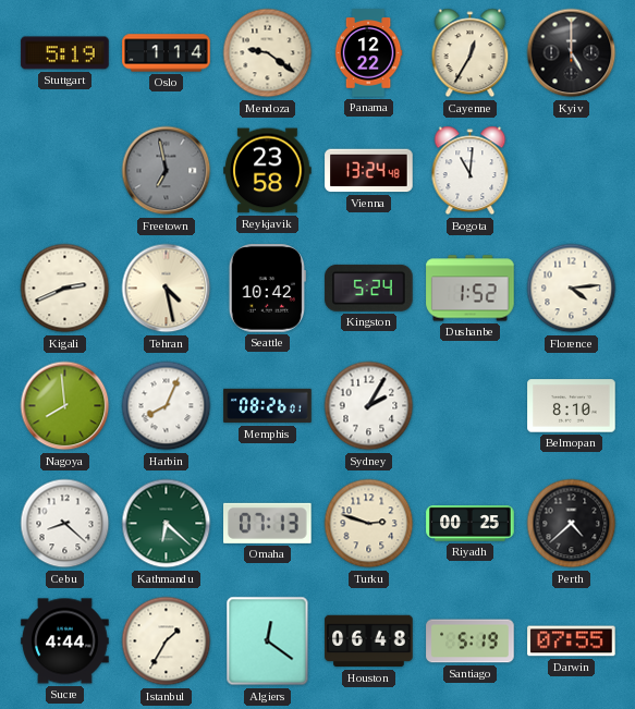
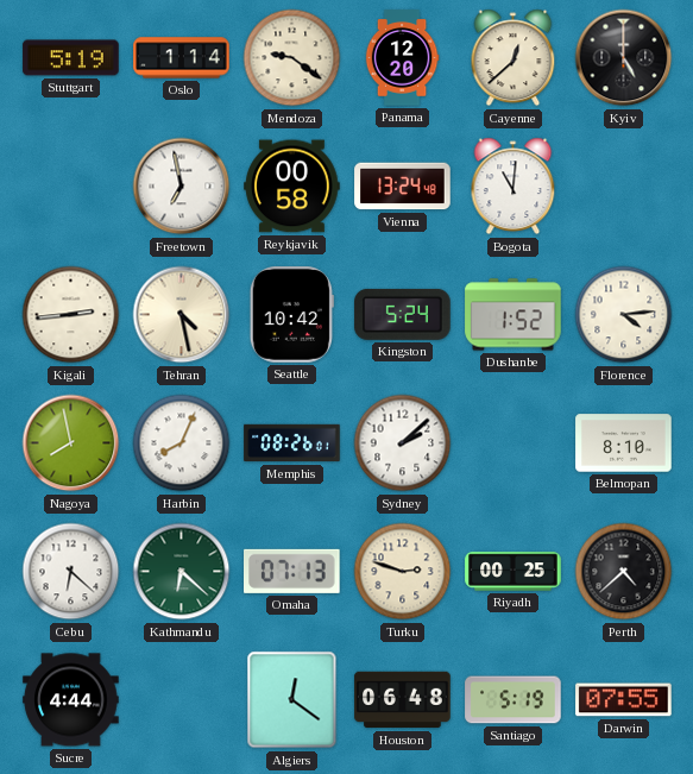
Panama: 12:22 -> 12:20 (402, 58)
Cayenne: 12:35 -> 12:38 (514, 58)
Freetown dial: grey -> white (182, 187)
Reykjavik: 23:58 -> 00:58 (292, 187)
Kigali: 2:41 -> 2:44 (71, 315)
Nagoya: 7:59 -> 7:58 (71, 443)
Sydney: 2:05 -> 2:08 (403, 443)
Cebu: 8:22 -> 6:22 (71, 572)
Istanbul: 1:35 -> none (167, 641)
